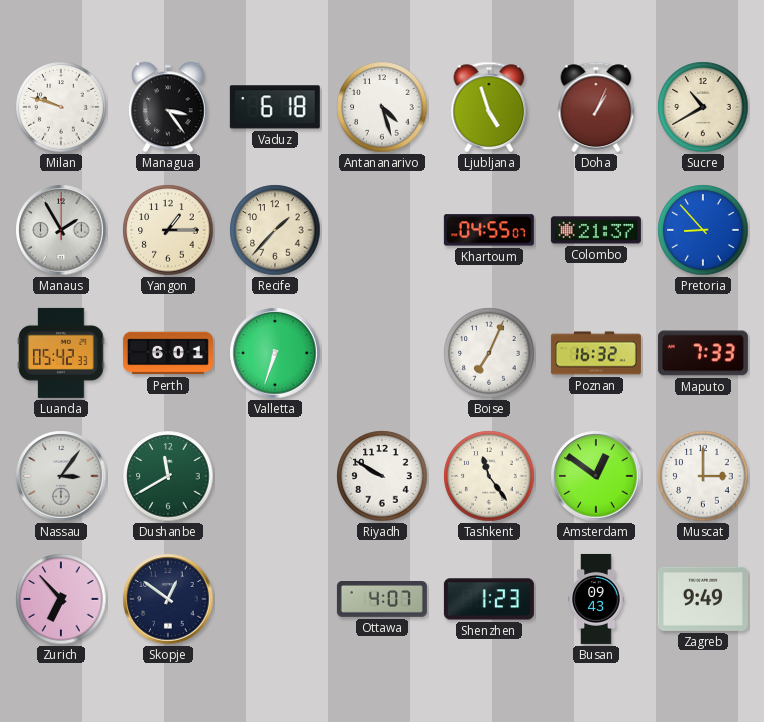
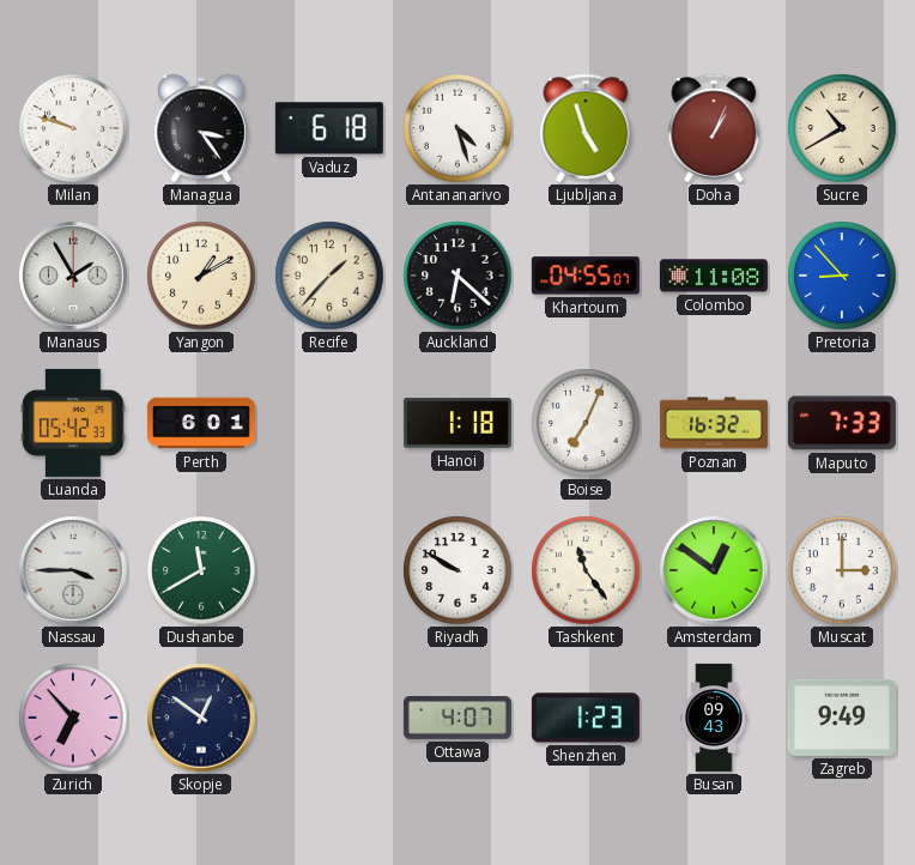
Yangon: 1:15 -> 1:10 (201, 276)
Auckland: none -> 6:22 (457, 276)
Colombo: 21:37 -> 11:08 (714, 276)
Valletta: 6:33 -> none (275, 353)
Hanoi: none -> 1:18 (457, 423)
Nassau: 3:06 -> 3:45 (73, 570)
